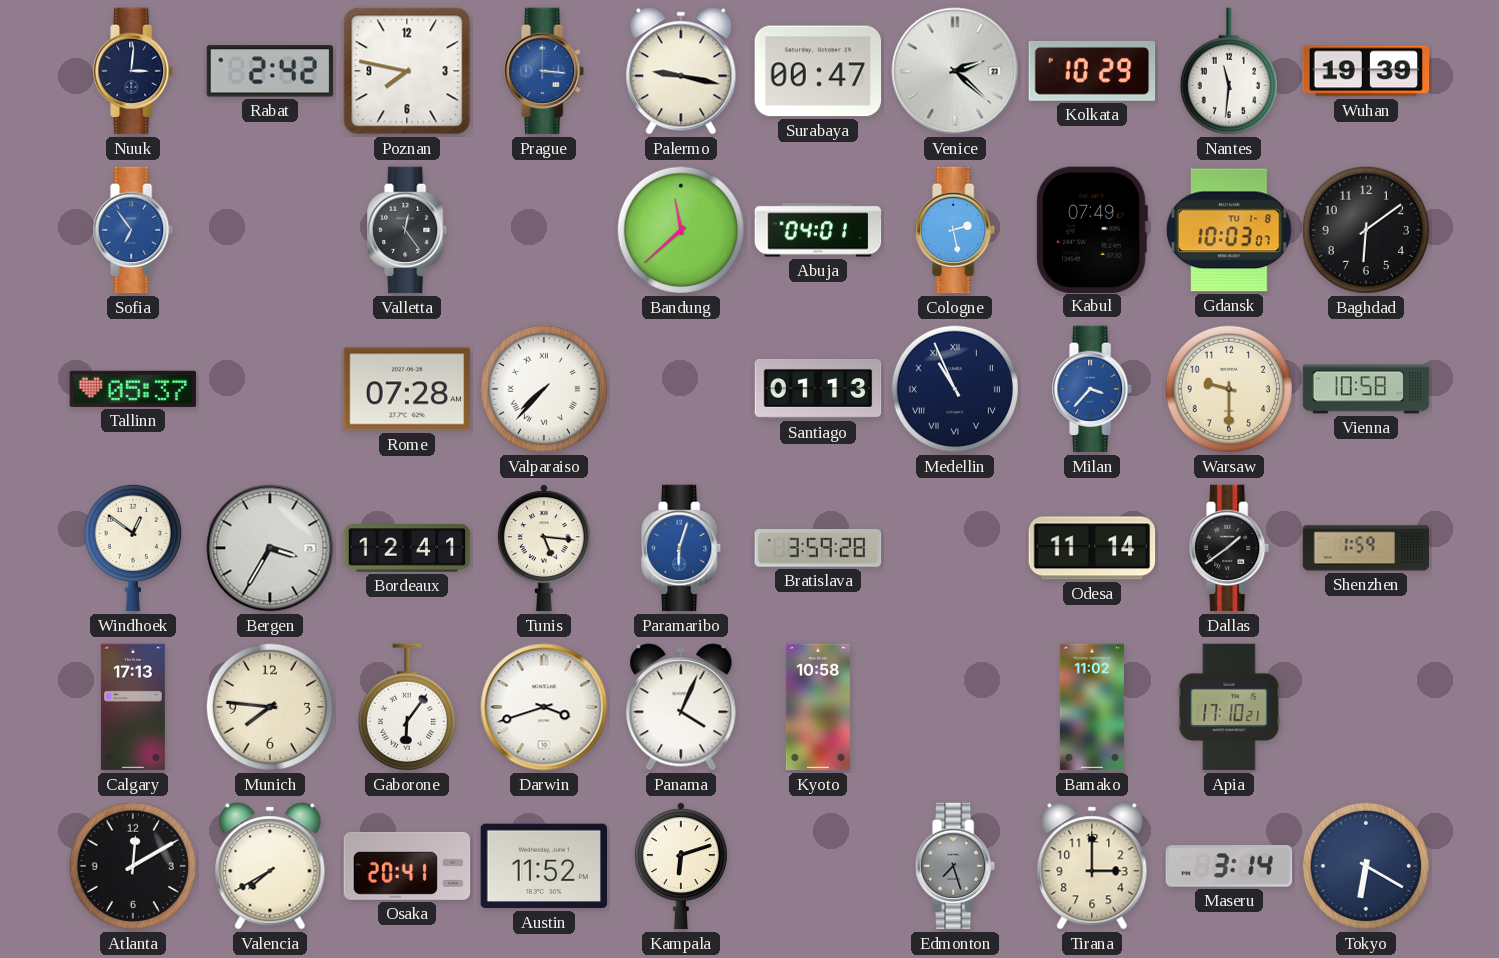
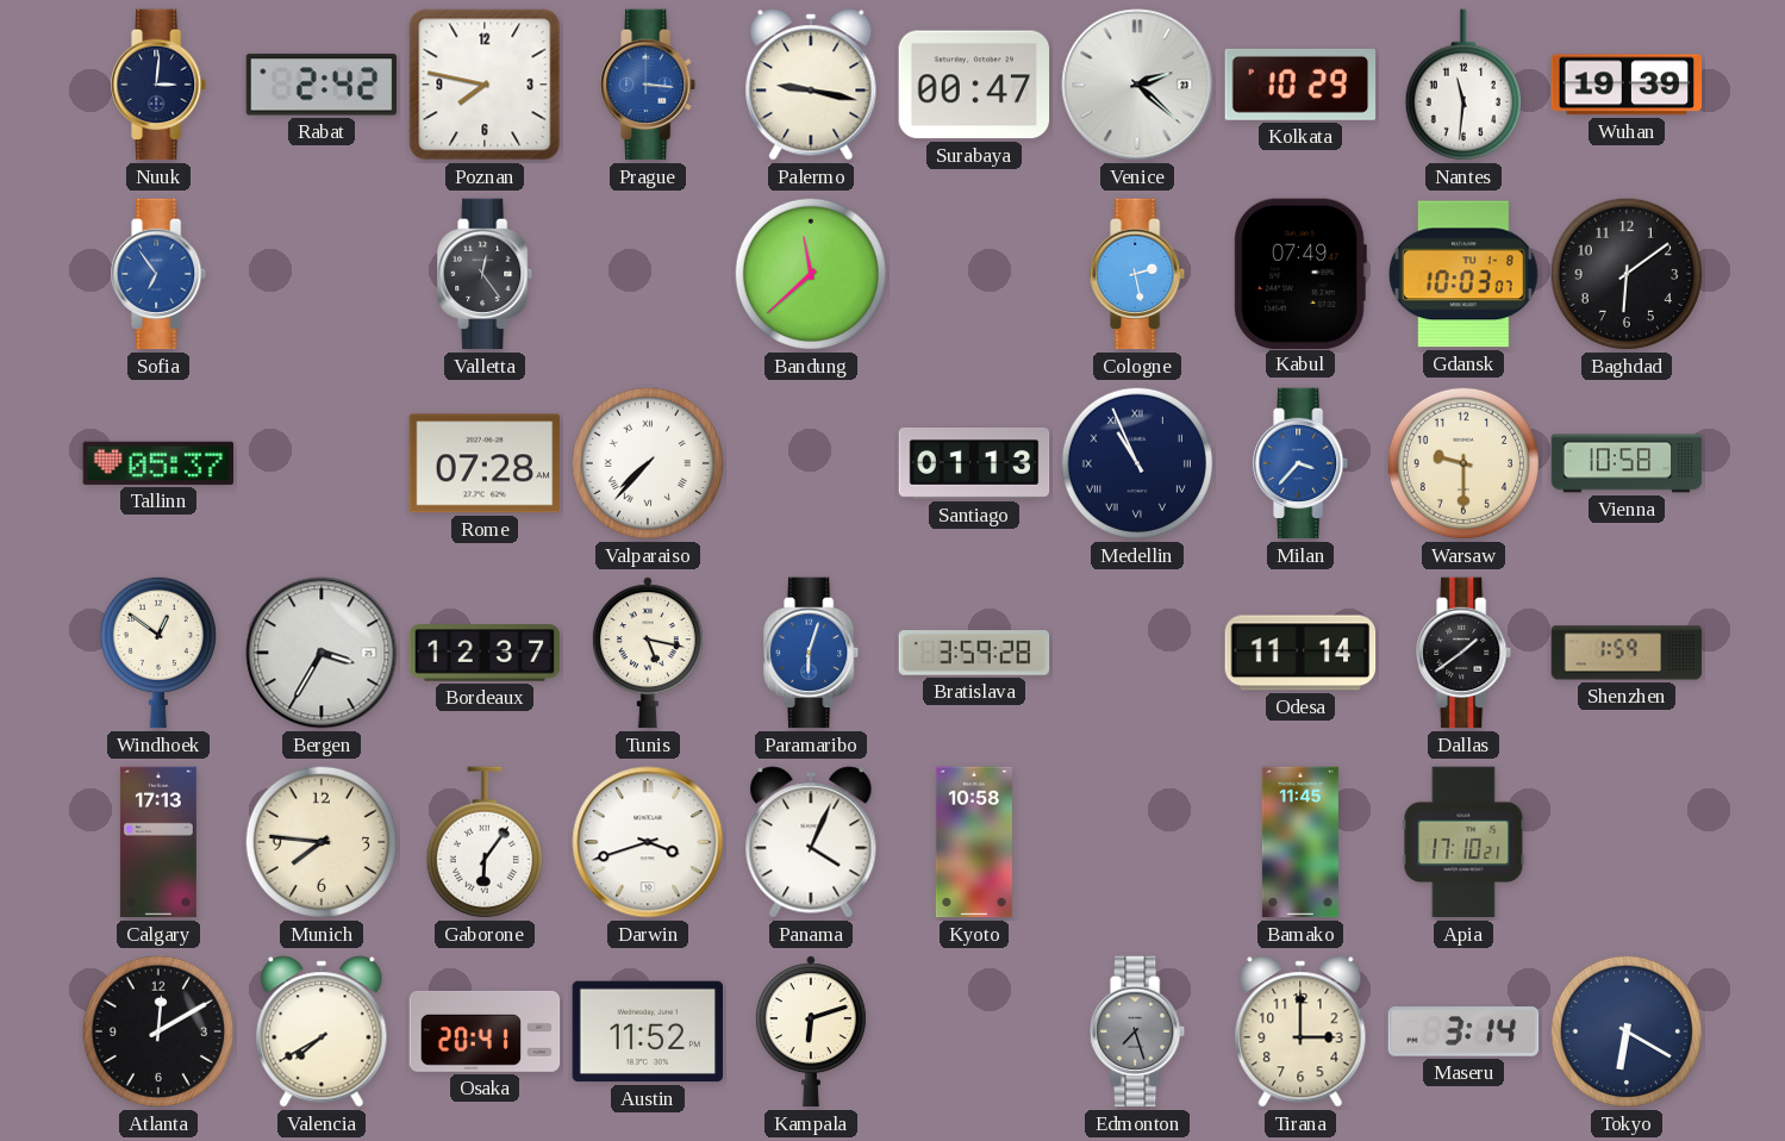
Abuja: 04:01 -> none (818, 230)
Bordeaux: 12:41 -> 12:37 (485, 653)
Tunis: 5:16 -> 5:17 (648, 653)
Bamako: 11:02 -> 11:45 (1300, 842)
